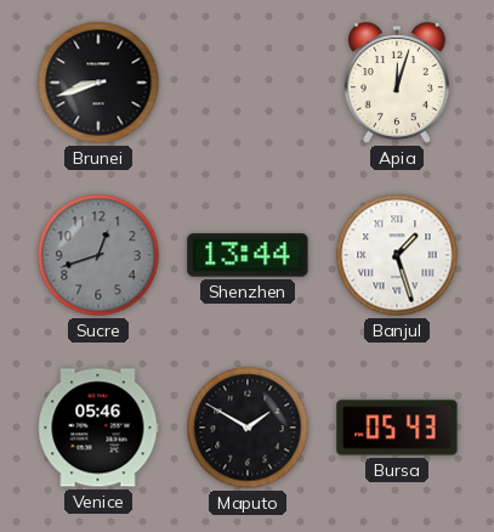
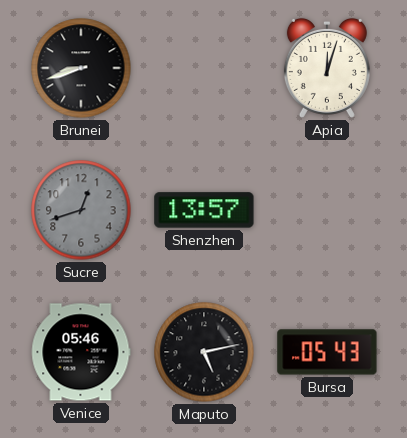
Shenzhen: 13:44 -> 13:57 (204, 210)
Banjul: 1:27 -> none (397, 255)
Maputo: 1:50 -> 5:13 (204, 352)
